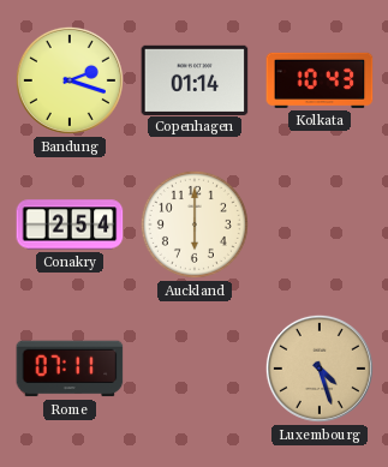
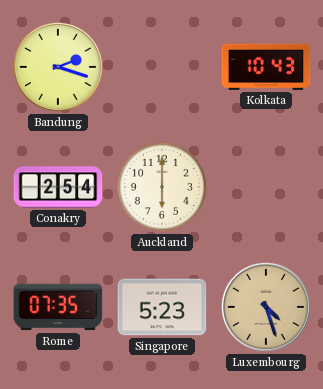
Copenhagen: 01:14 -> none (195, 79)
Rome: 07:11 -> 07:35 (58, 307)
Singapore: none -> 5:23 (162, 307)
